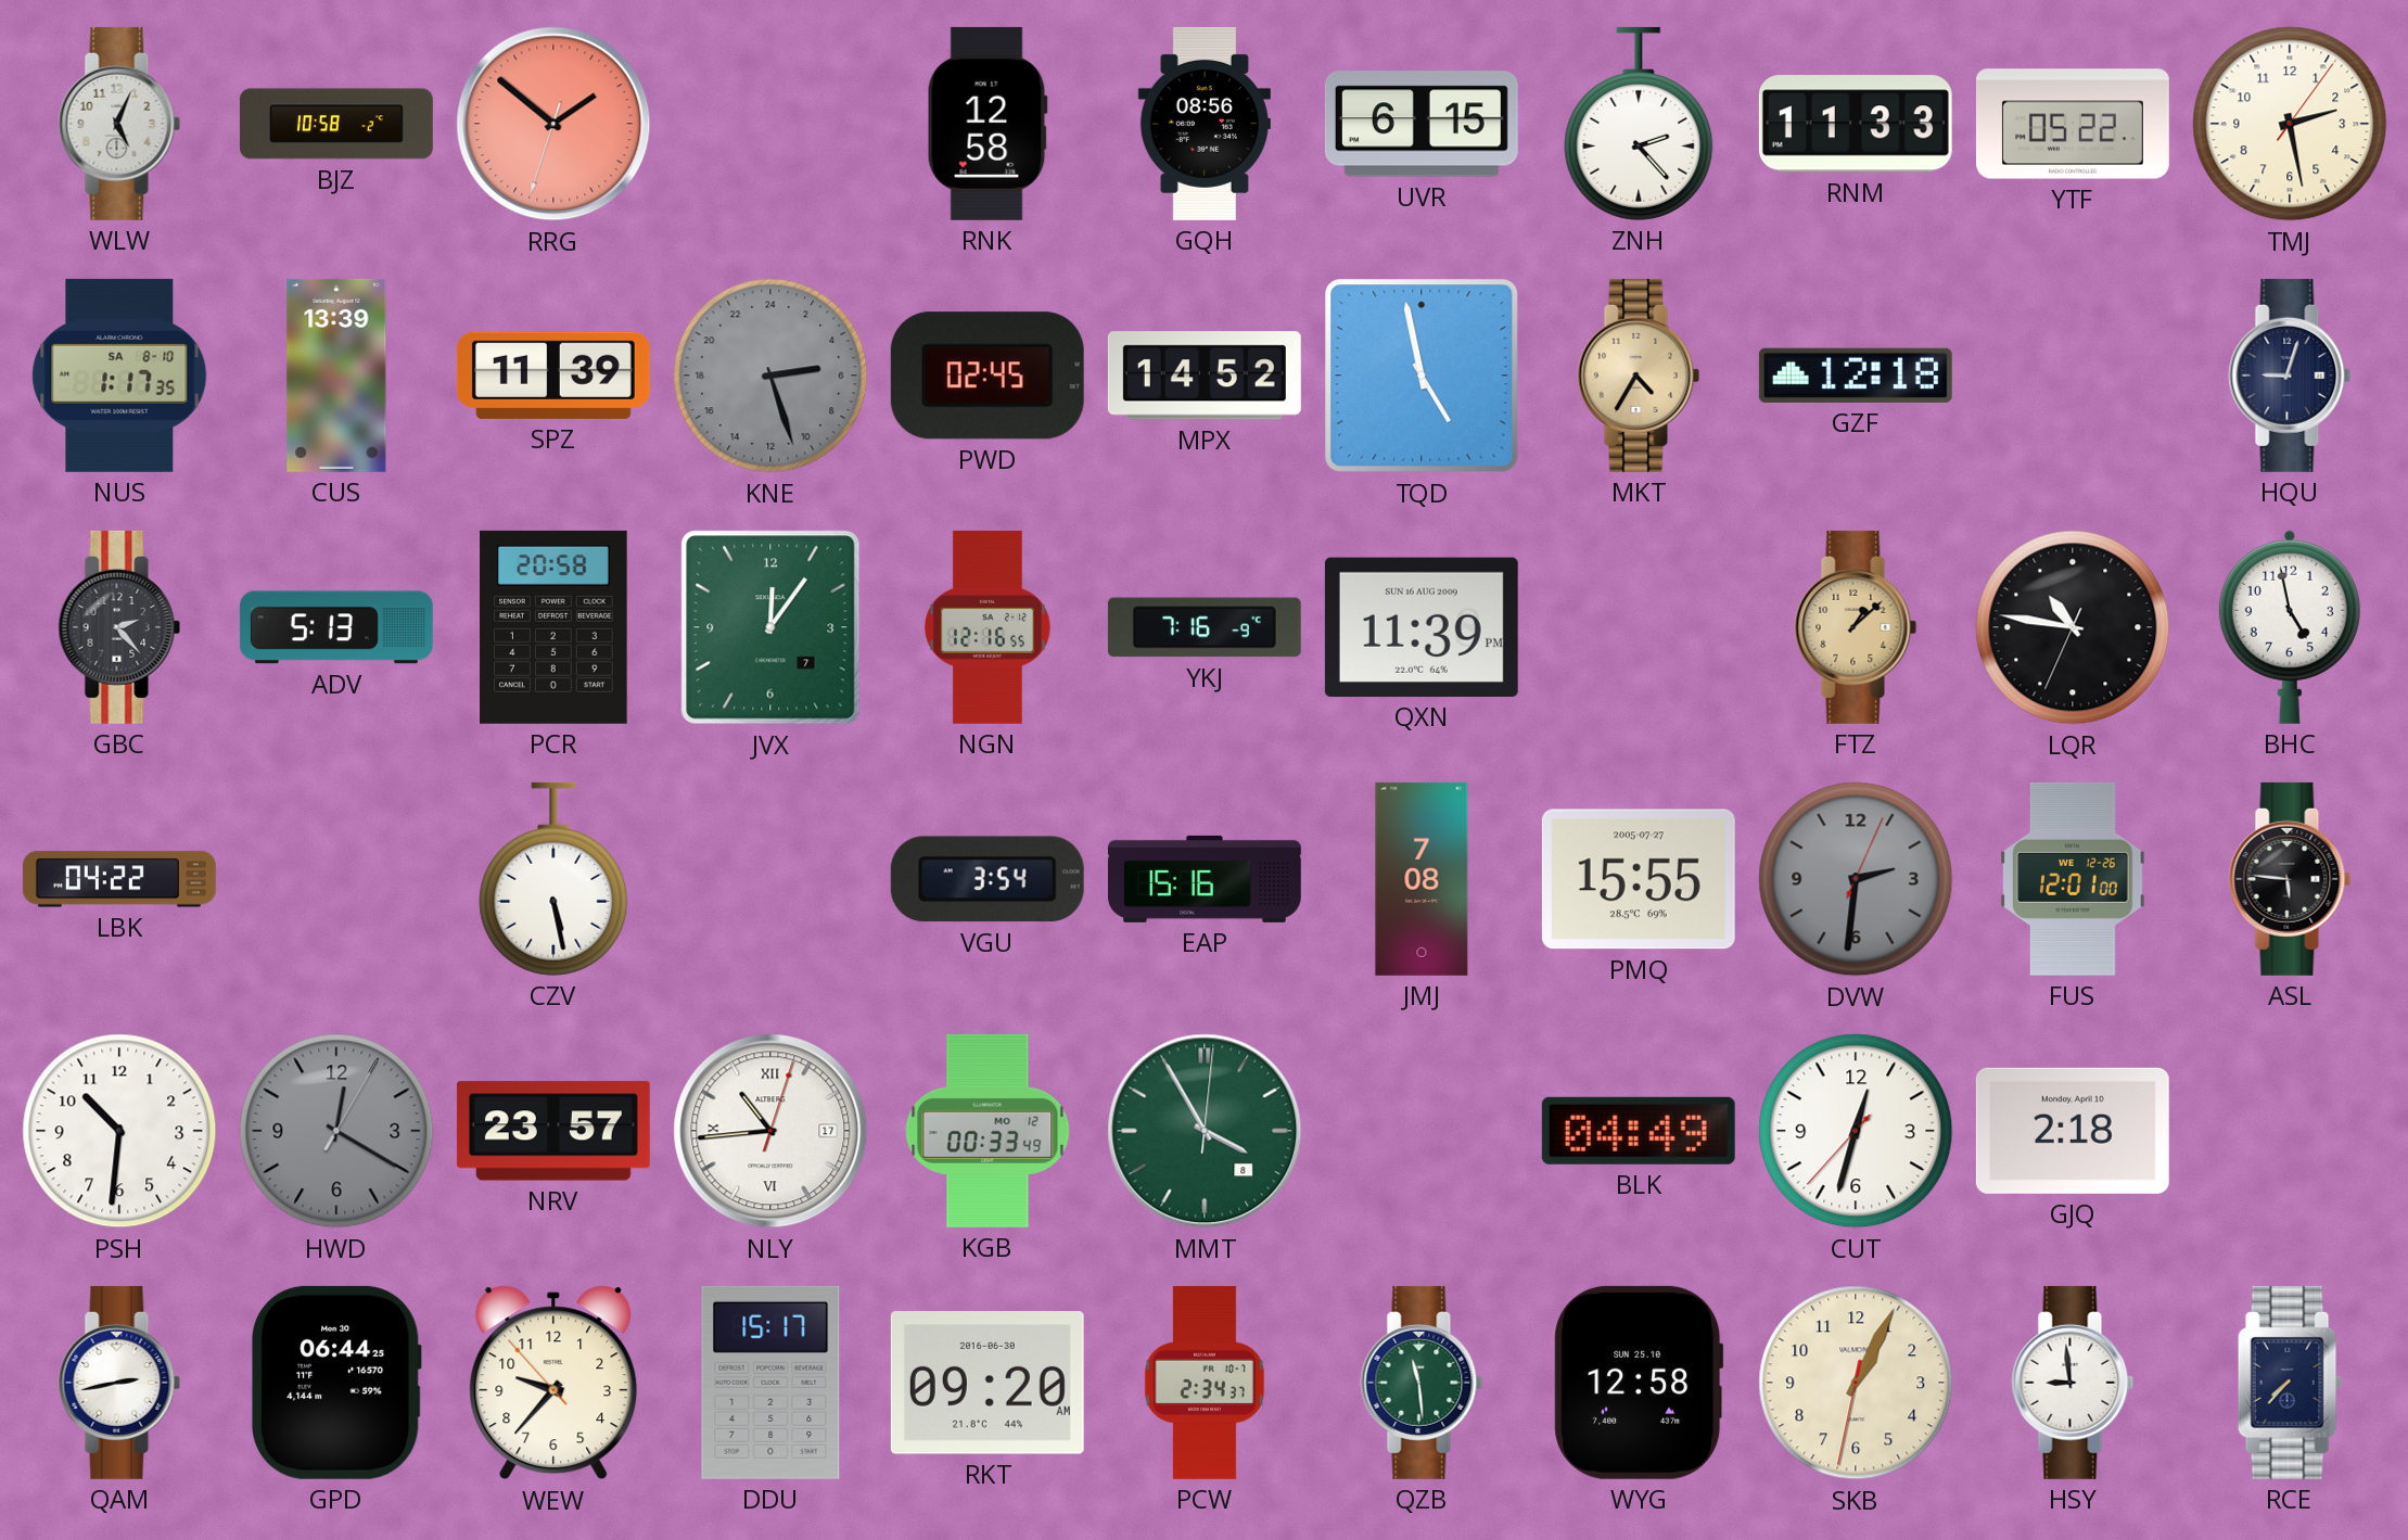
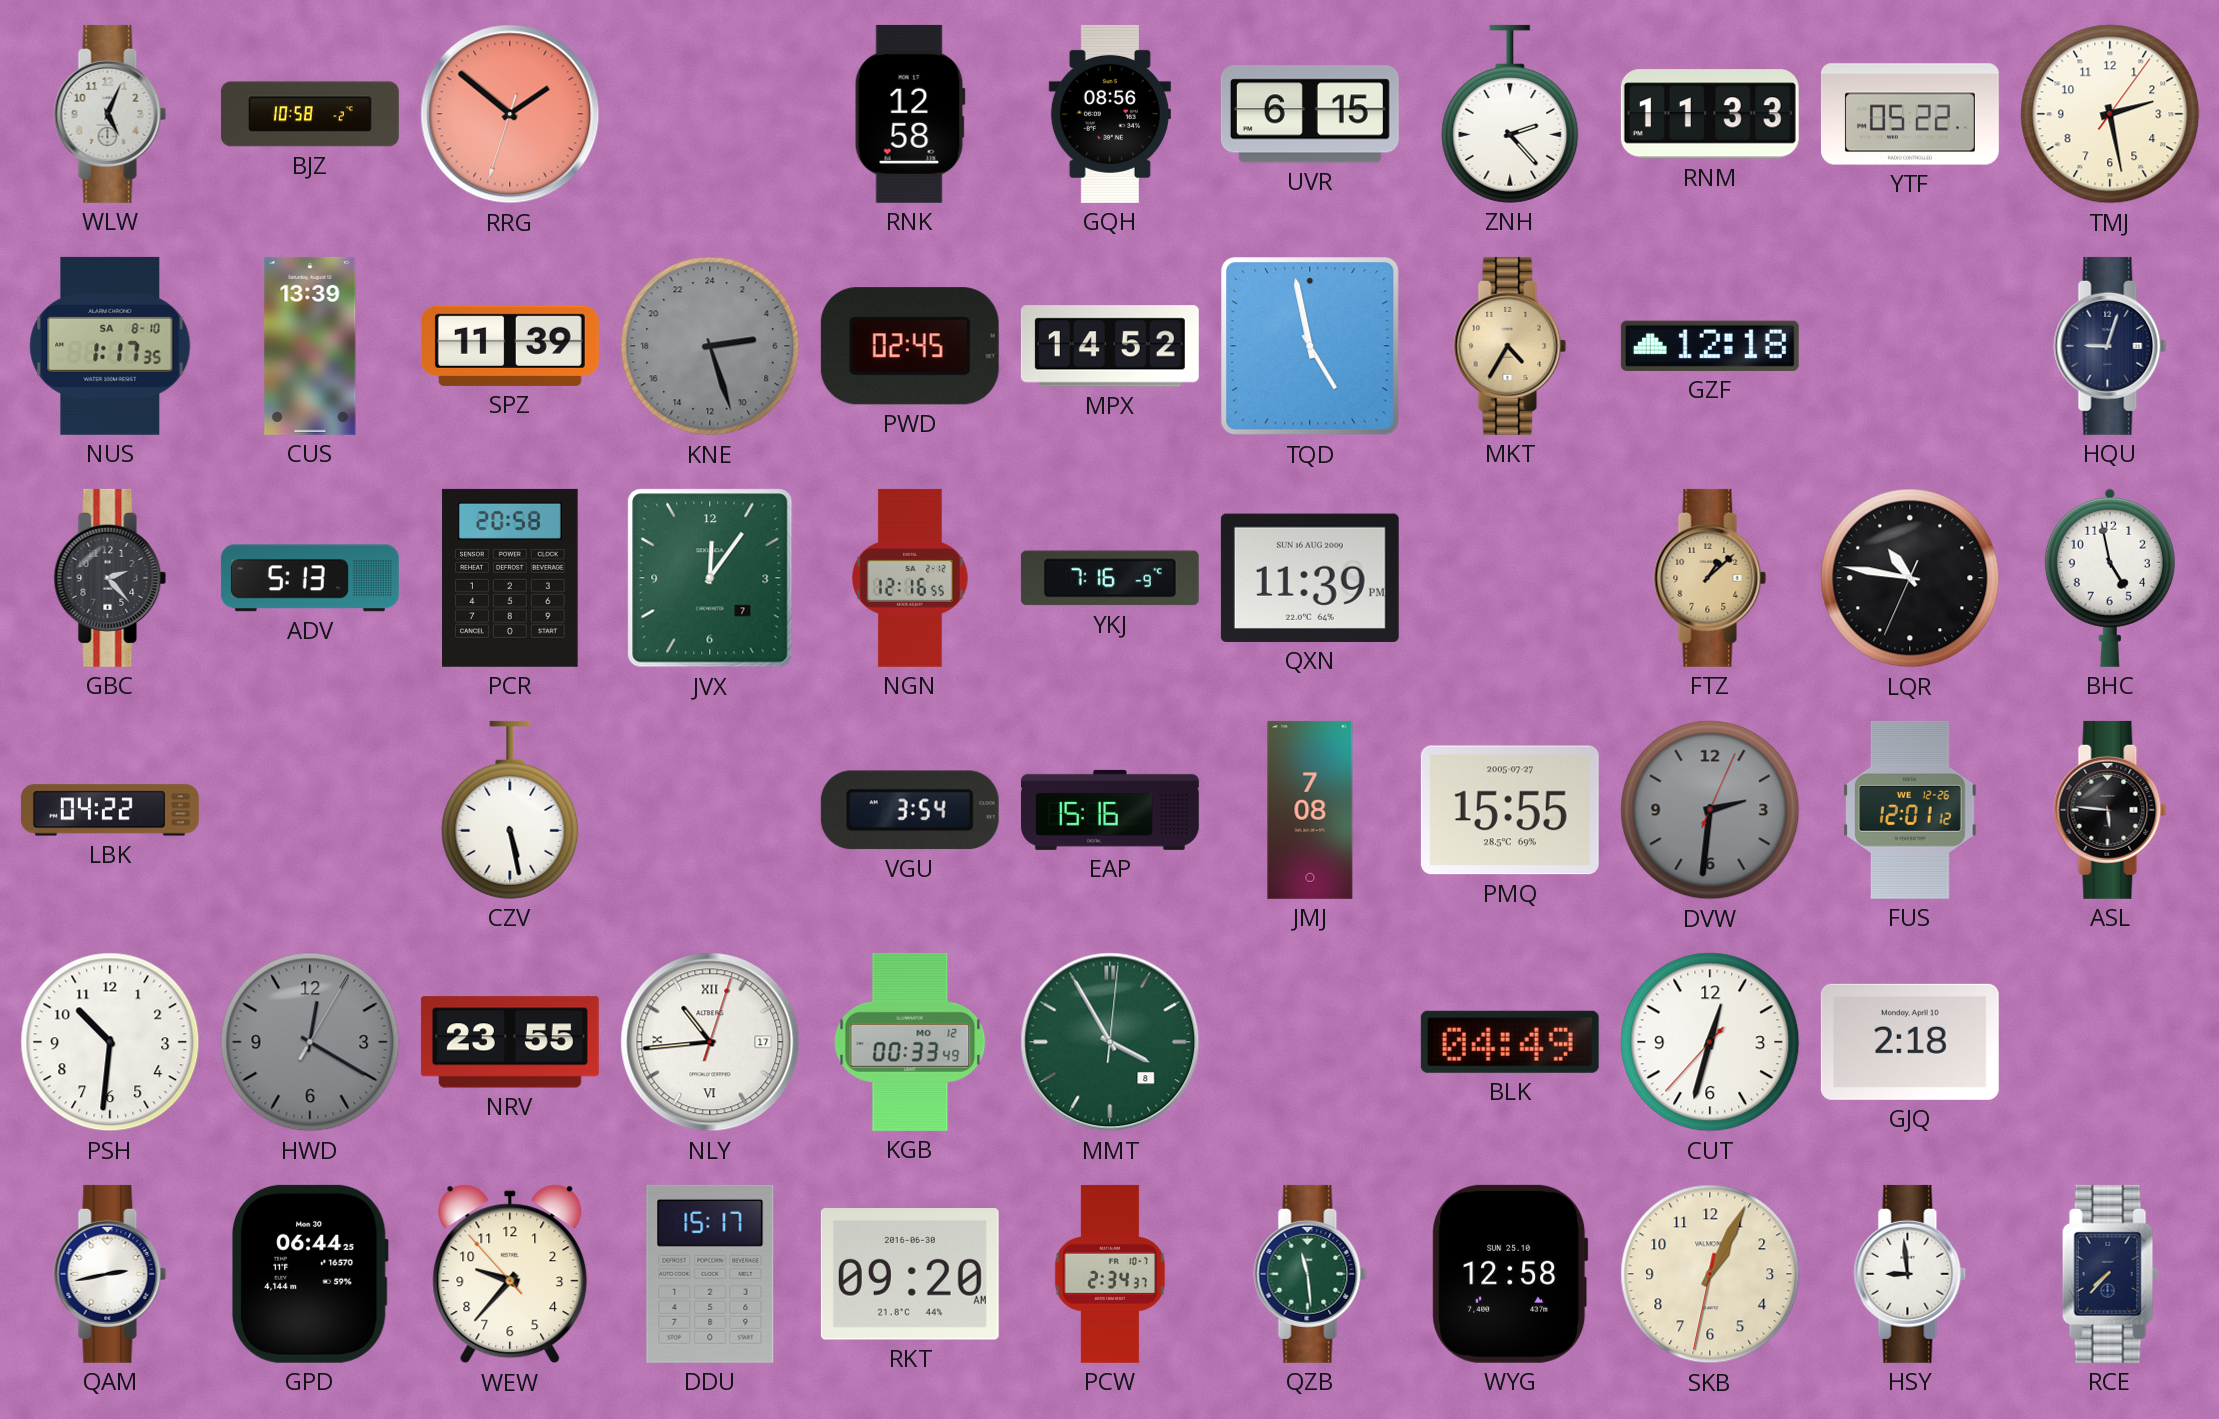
FUS: 12:01:00 -> 12:01:12 (1910, 810)
NRV: 23:57 -> 23:55 (510, 1042)
